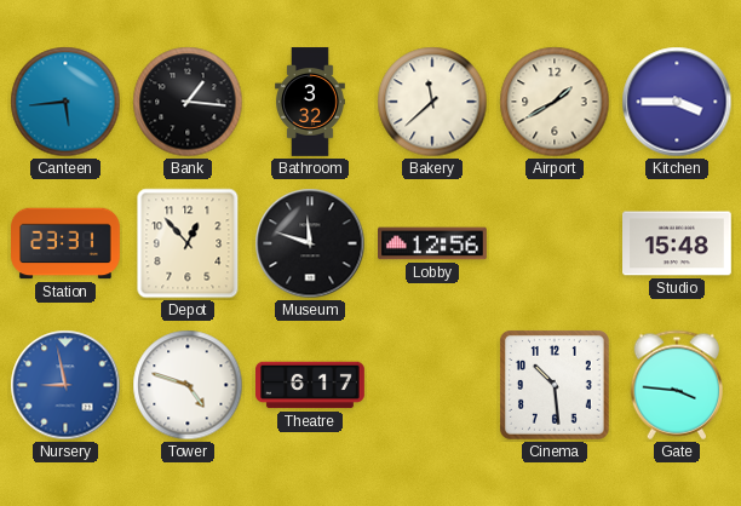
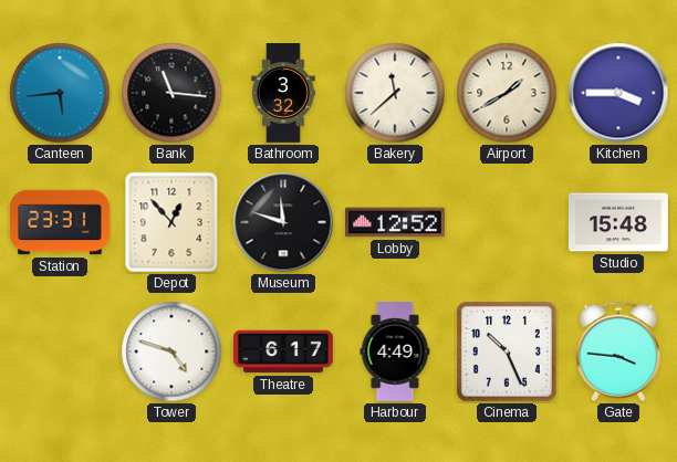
Bank: 1:16 -> 11:16 (171, 93)
Lobby: 12:56 -> 12:52 (396, 222)
Nursery: 8:58 -> none (65, 385)
Harbour: none -> 4:49 (395, 353)
Cinema: 10:29 -> 10:26 (507, 351)
